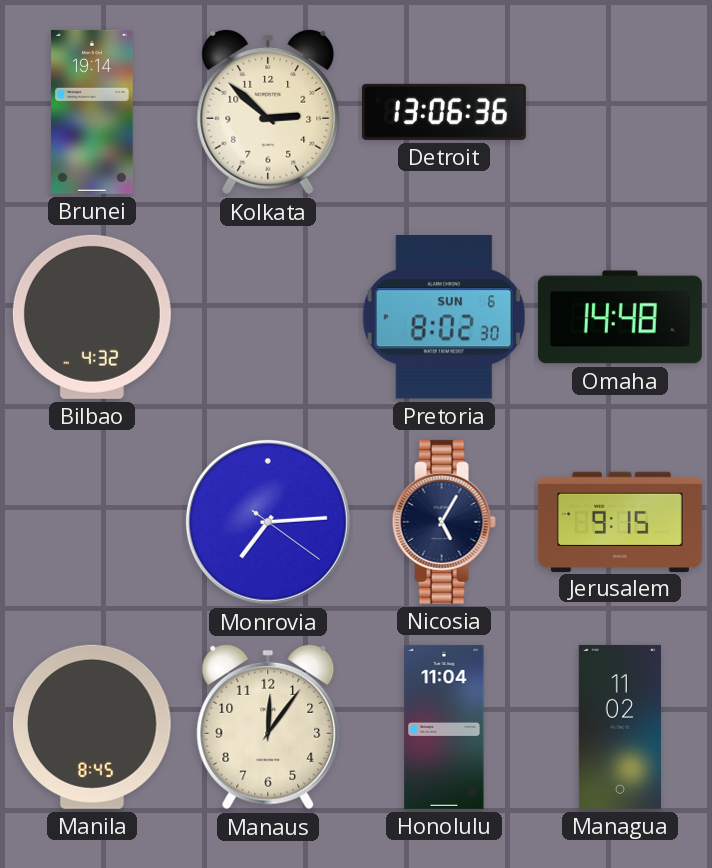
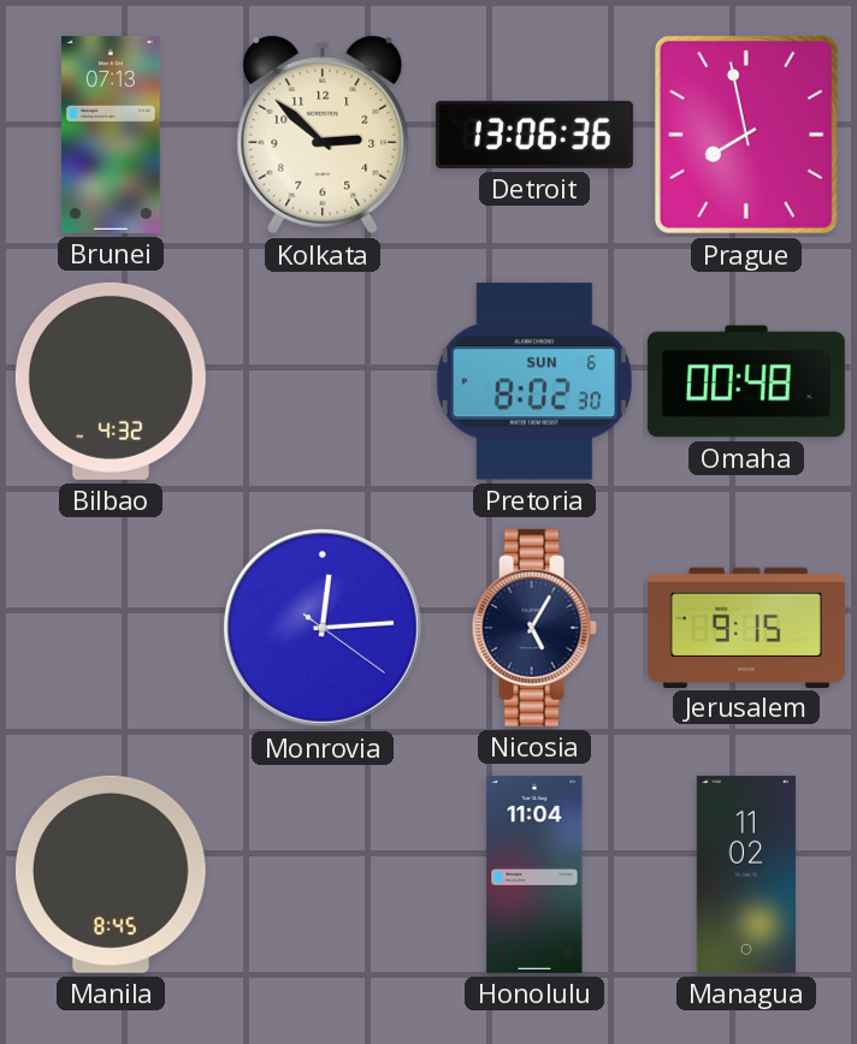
Brunei: 19:14 -> 07:13 (111, 135)
Prague: none -> 7:58 (746, 135)
Omaha: 14:48 -> 00:48 (746, 381)
Monrovia: 7:14 -> 12:14 (323, 628)
Manaus: 12:06 -> none (268, 727)
